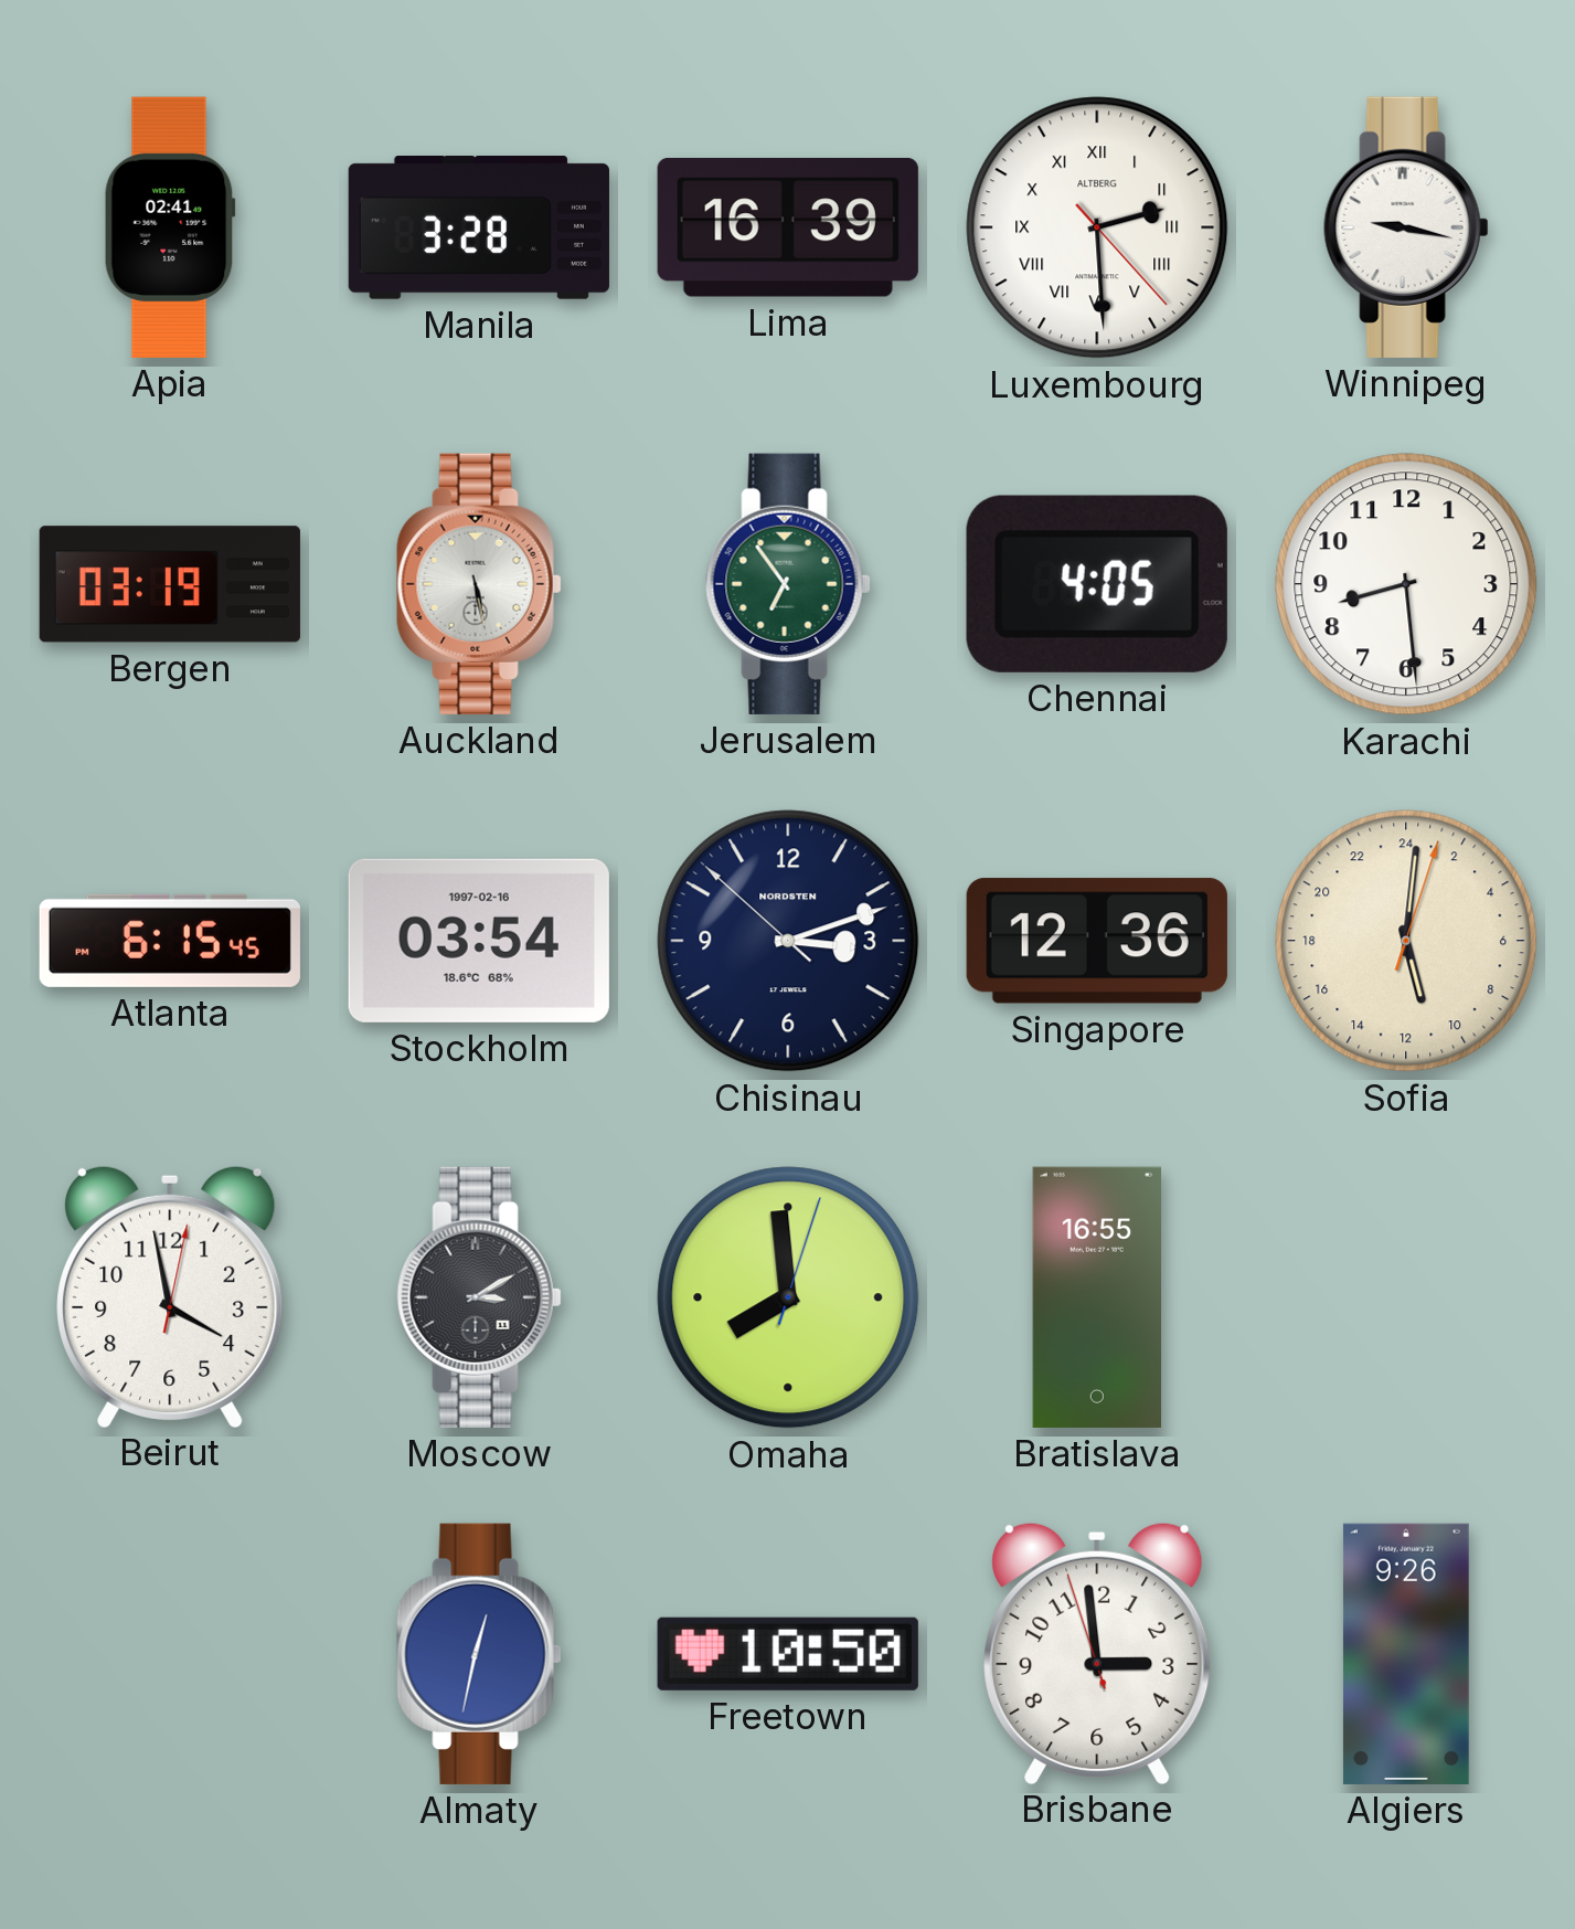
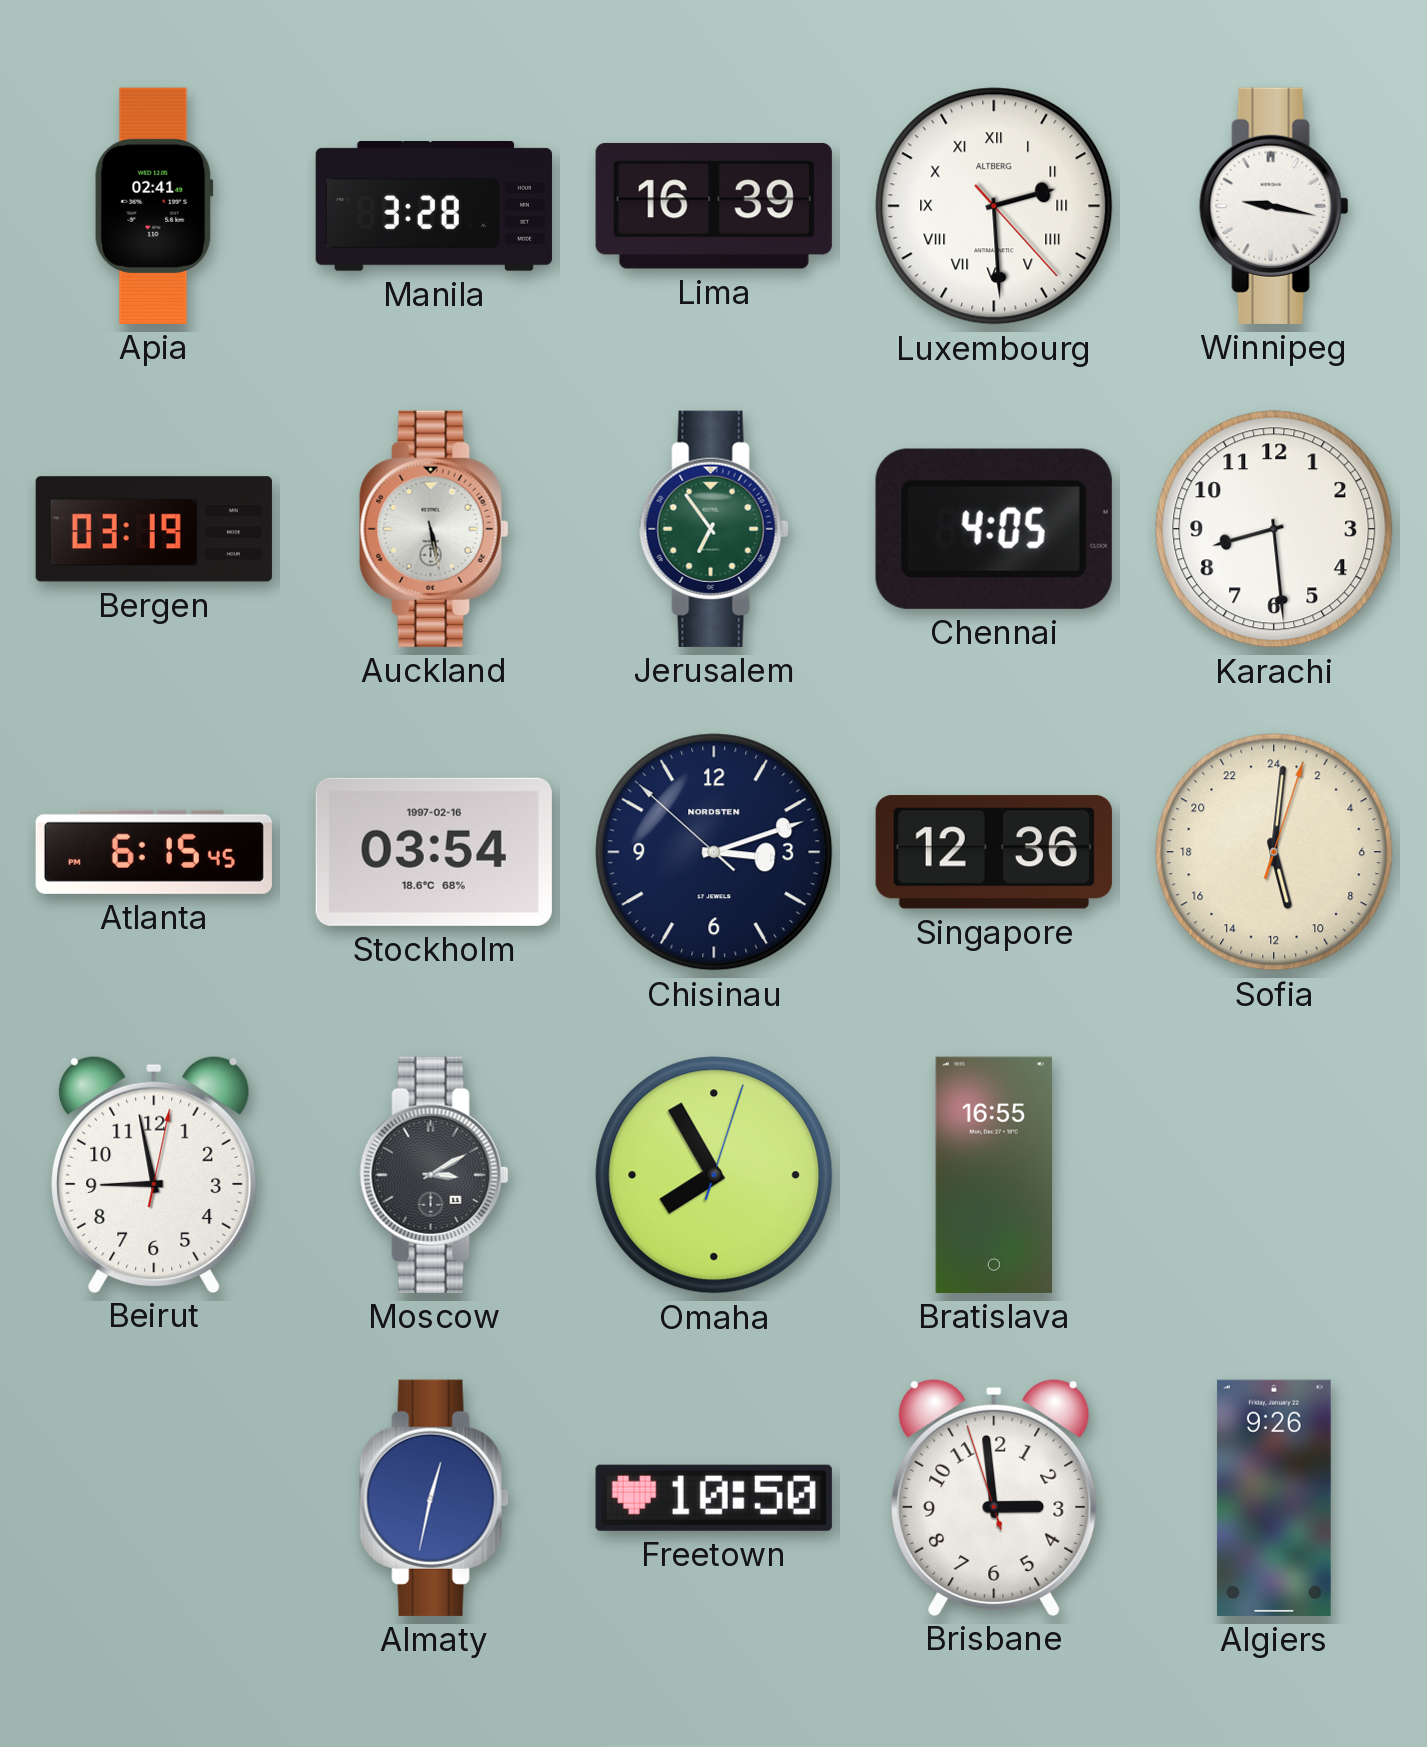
Beirut: 3:58 -> 8:58 (154, 1174)
Omaha: 7:59 -> 7:55 (714, 1175)
